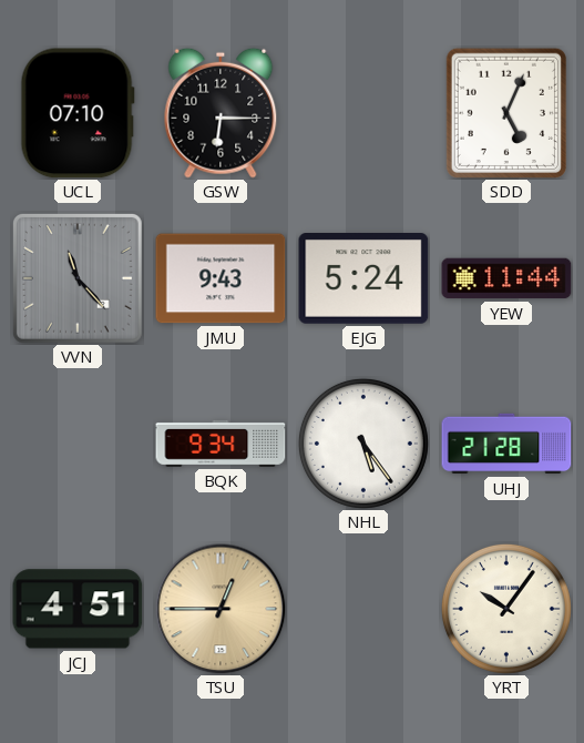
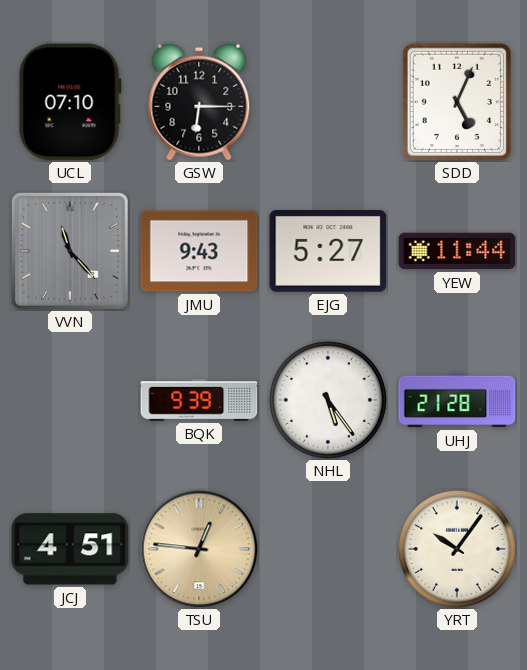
EJG: 5:24 -> 5:27 (328, 252)
BQK: 9:34 -> 9:39 (199, 401)
TSU: 12:45 -> 12:46 (199, 549)
